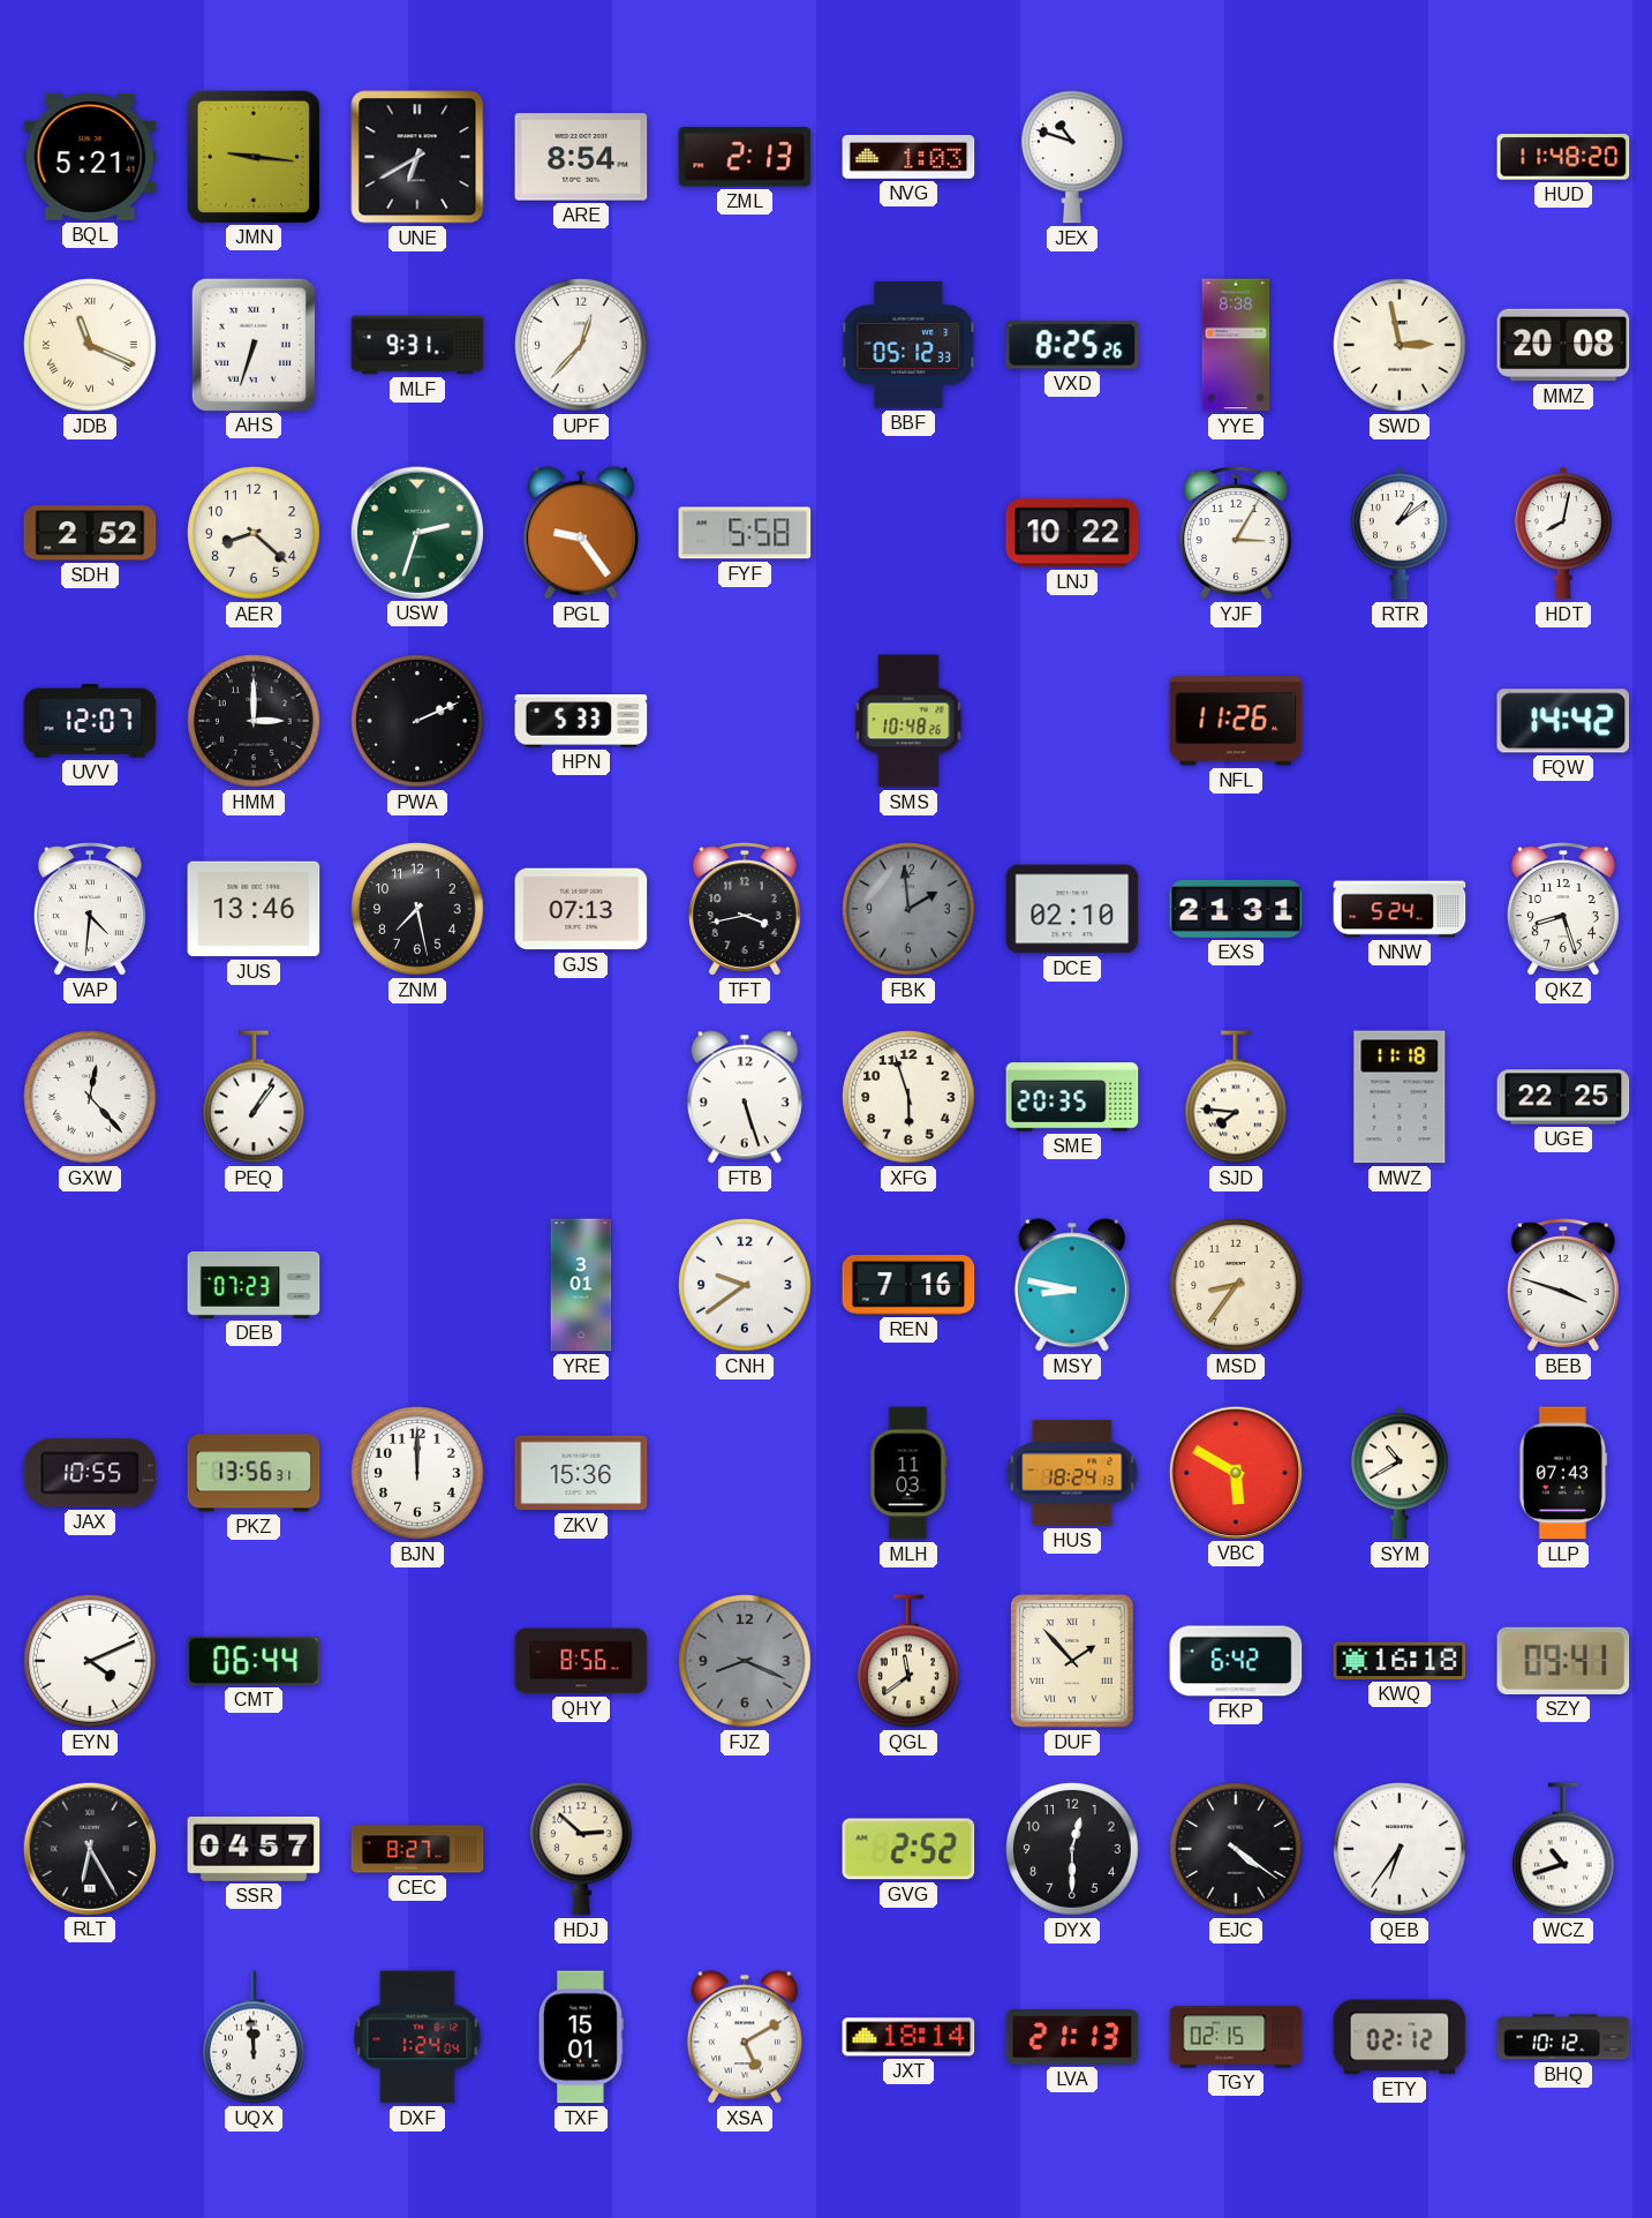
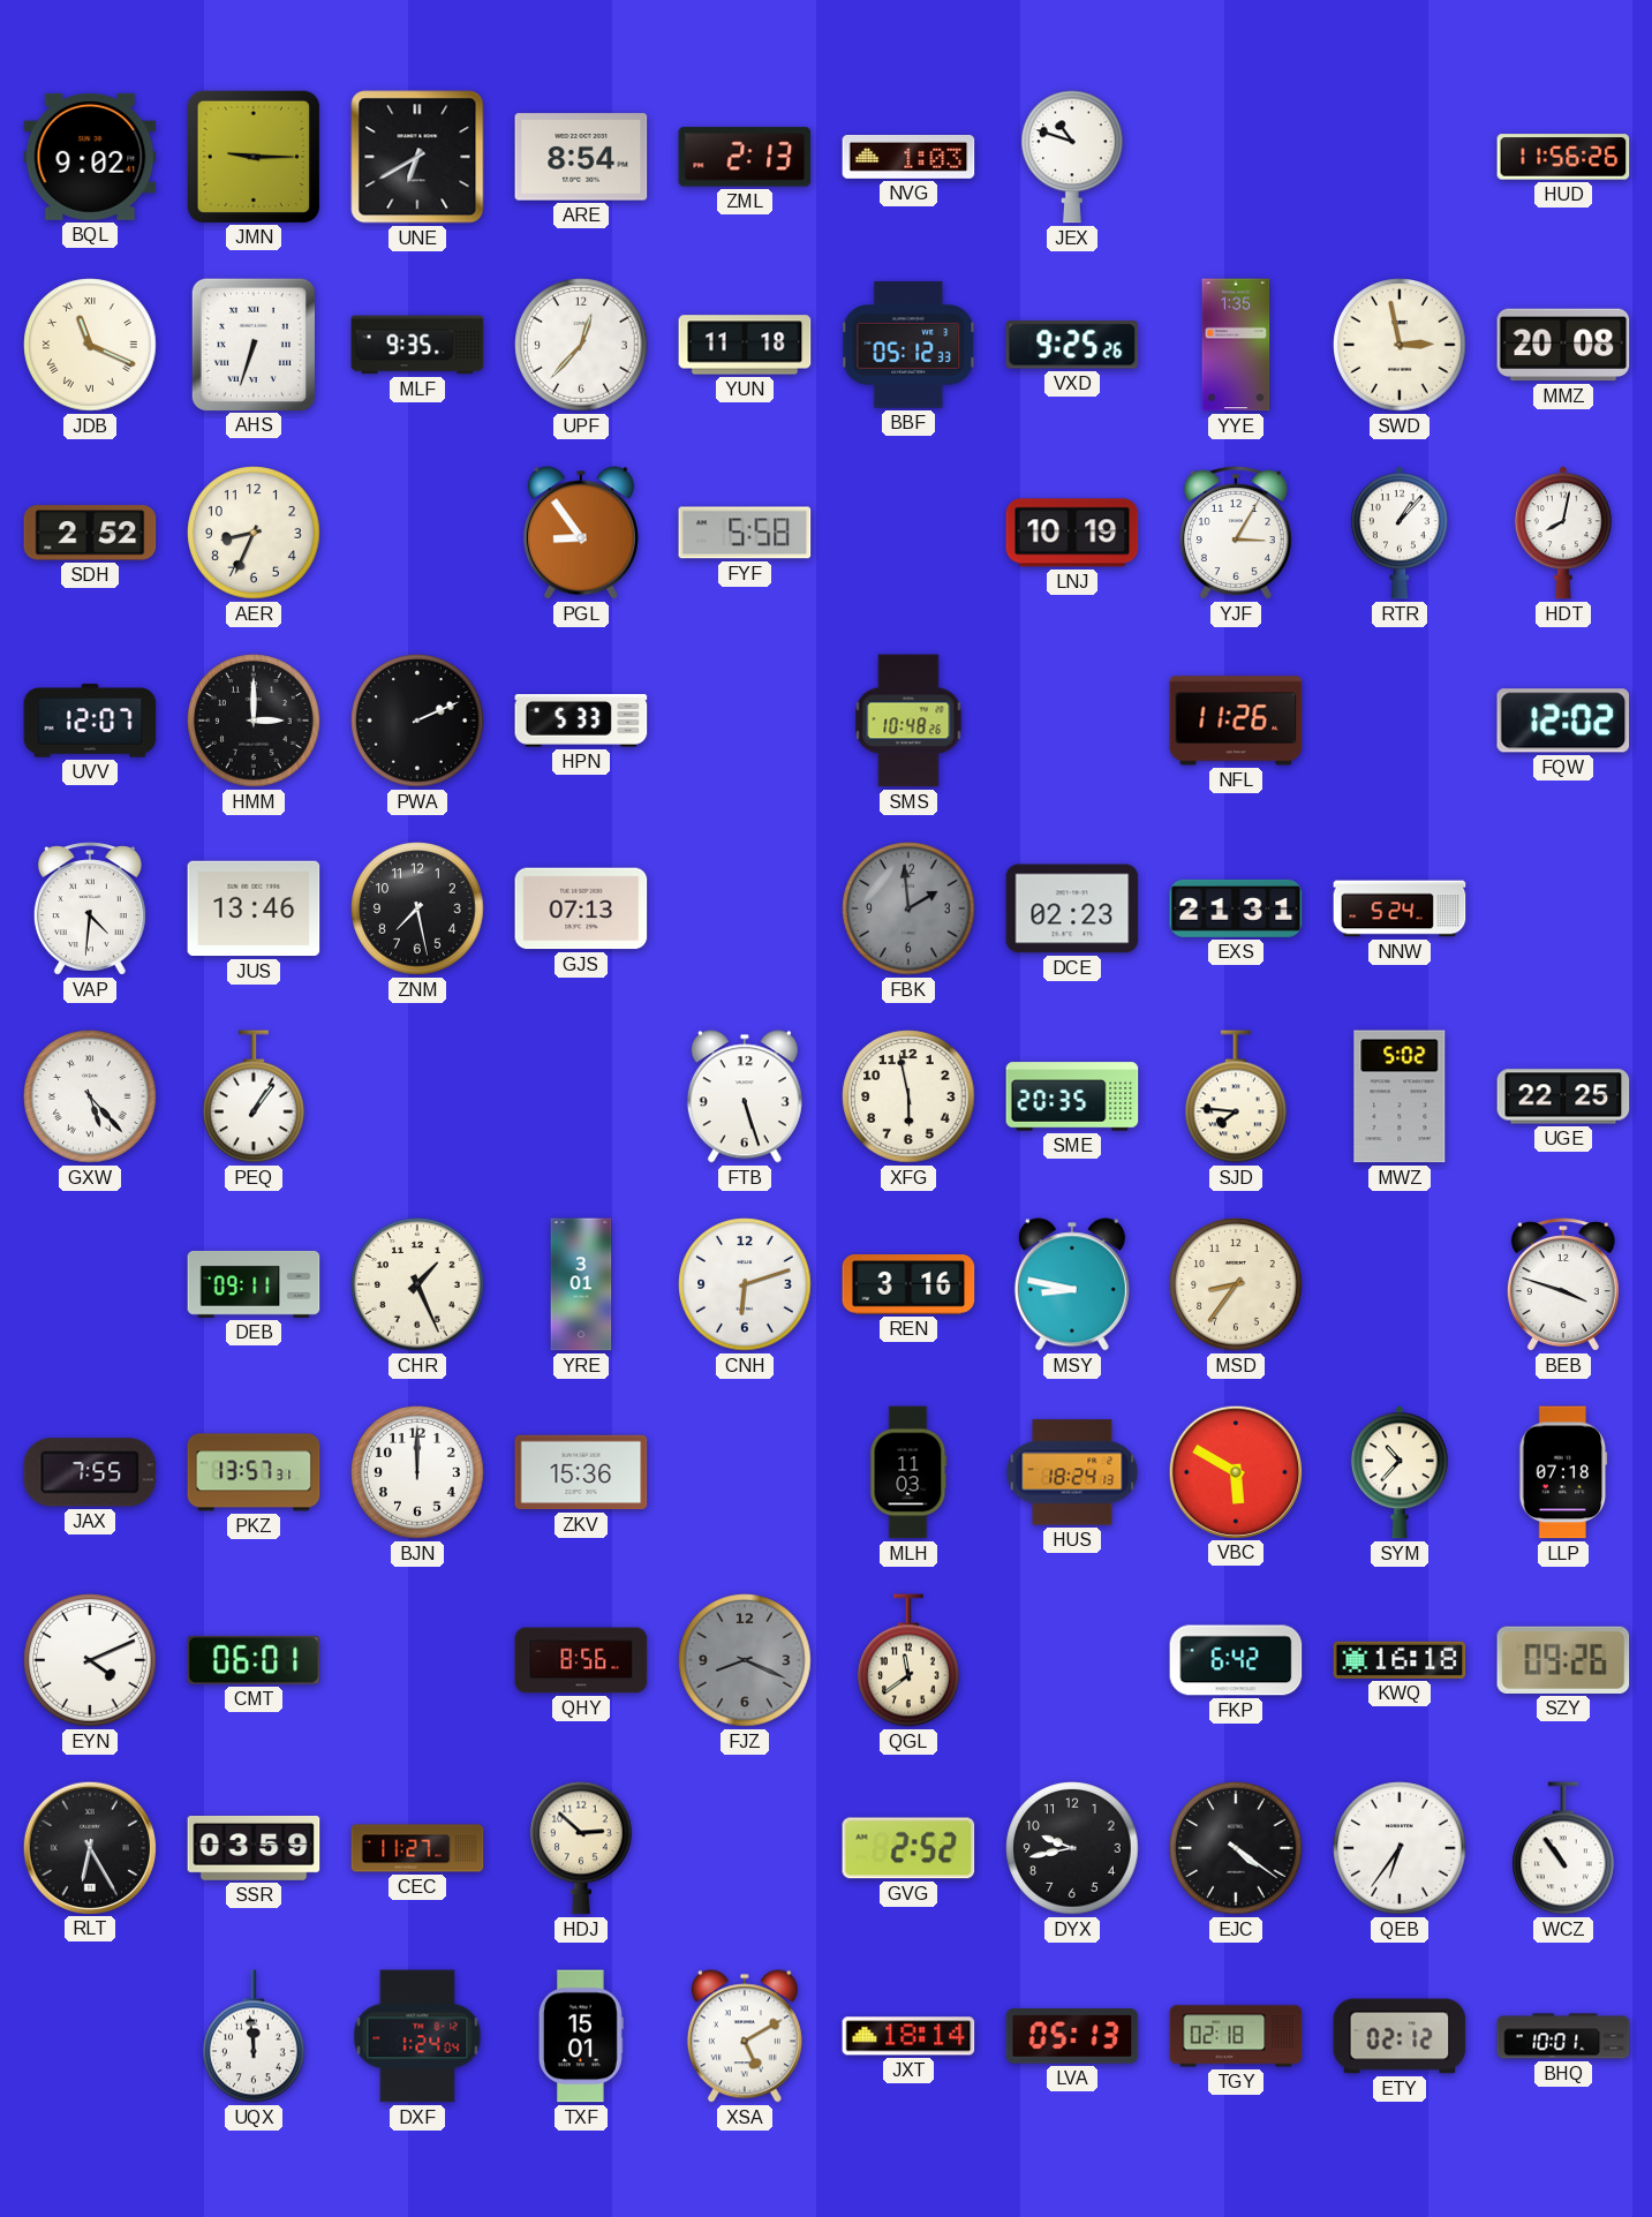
BQL: 5:21 -> 9:02 (90, 157)
JMN: 9:16 -> 9:15 (252, 156)
HUD: 11:48 -> 11:56 (1563, 157)
MLF: 9:31 -> 9:35 (417, 345)
YUN: none -> 11:18 (745, 345)
VXD: 8:25 -> 9:25 (1072, 345)
YYE: 8:38 -> 1:35 (1236, 345)
AER: 8:22 -> 8:34 (254, 533)
USW: 2:33 -> none (416, 532)
PGL: 9:24 -> 8:54 (581, 533)
LNJ: 10:22 -> 10:19 (1072, 533)
RTR: 1:09 -> 1:07 (1400, 533)
FQW: 14:42 -> 12:02 (1563, 721)
TFT: 3:43 -> none (745, 909)
DCE: 02:10 -> 02:23 (1072, 908)
QKZ: 8:27 -> none (1563, 909)
GXW: 12:23 -> 5:23 (90, 1096)
XFG: 5:57 -> 5:58 (908, 1096)
MWZ: 11:18 -> 5:02 (1400, 1096)
DEB: 07:23 -> 09:11 (254, 1284)
CHR: none -> 1:26 (417, 1284)
CNH: 9:39 -> 6:12 (745, 1284)
REN: 7:16 -> 3:16 (908, 1285)
JAX: 10:55 -> 7:55 (90, 1472)
PKZ: 13:56 -> 13:57 (254, 1472)
SYM: 10:40 -> 10:37 (1400, 1472)
LLP: 07:43 -> 07:18 (1563, 1472)
CMT: 06:44 -> 06:01 (254, 1660)
DUF: 1:53 -> none (1073, 1662)
SZY: 09:41 -> 09:26 (1563, 1660)
SSR: 04:57 -> 03:59 (254, 1848)
CEC: 8:27 -> 11:27 (417, 1848)
DYX: 12:30 -> 9:43 (1072, 1848)
WCZ: 10:42 -> 10:54 (1564, 1848)
LVA: 21:13 -> 05:13 (1072, 2036)
TGY: 02:15 -> 02:18 (1236, 2036)
BHQ: 10:12 -> 10:01 (1563, 2036)
